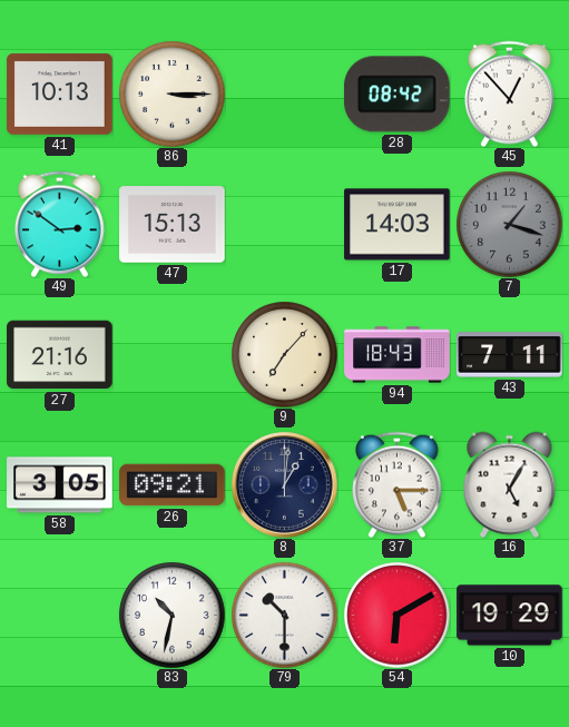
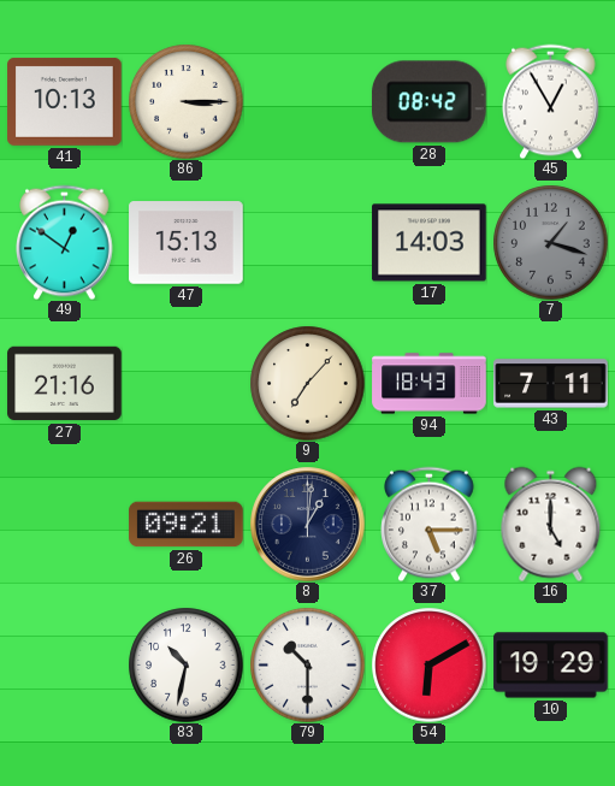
45: 12:53 -> 12:55 (551, 101)
49: 2:51 -> 12:51 (65, 242)
58: 3:05 -> none (60, 485)
16: 5:05 -> 5:00 (551, 524)
